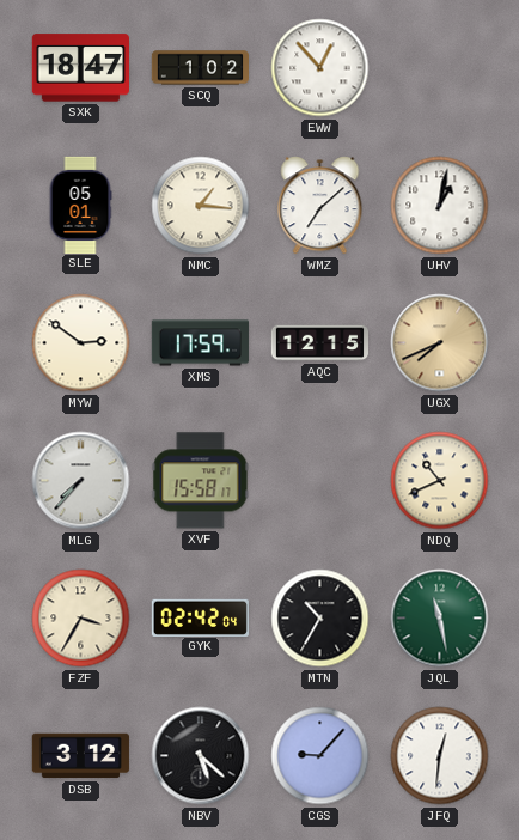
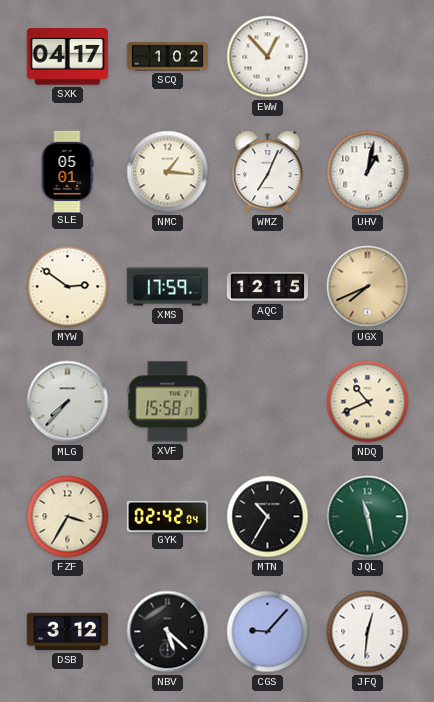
SXK: 18:47 -> 04:17 (67, 57)
WMZ: 7:08 -> 7:04 (268, 172)
